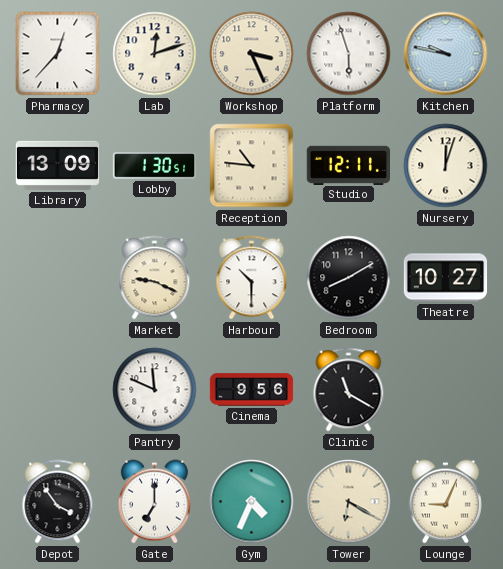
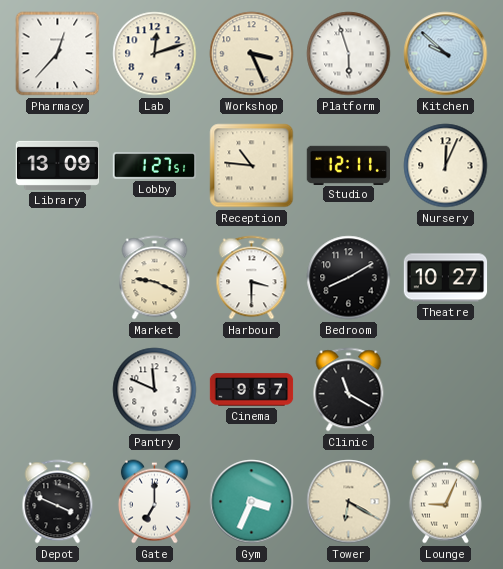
Kitchen: 9:47 -> 9:52 (446, 54)
Lobby: 1:30 -> 1:27 (155, 166)
Nursery: 12:03 -> 12:04 (446, 166)
Harbour: 10:30 -> 3:30 (252, 278)
Cinema: 9:56 -> 9:57 (252, 390)
Depot: 3:54 -> 3:49 (58, 502)
Gym: 4:34 -> 3:34 (252, 502)
